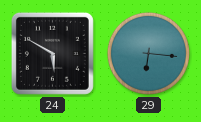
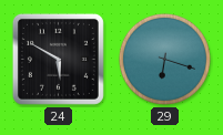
29: 6:16 -> 6:18 (164, 59)
